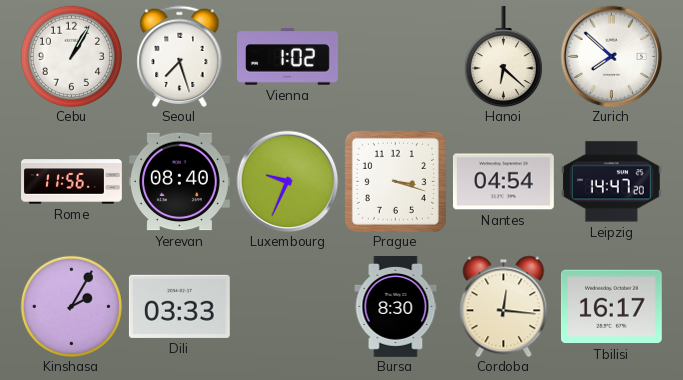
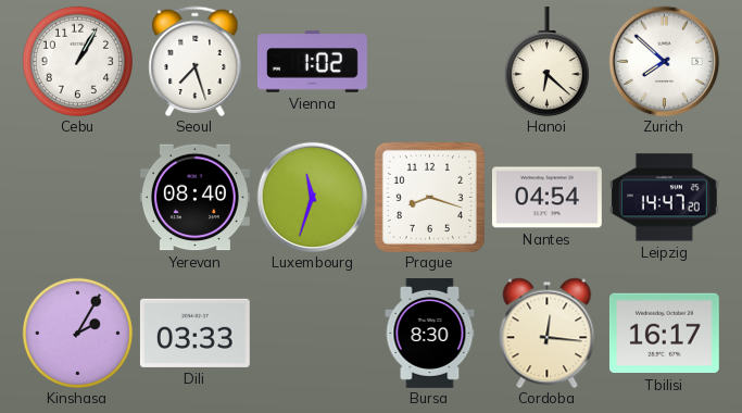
Rome: 11:56 -> none (72, 182)
Luxembourg: 9:34 -> 11:33 (312, 197)
Prague: 3:18 -> 8:18 (429, 197)
